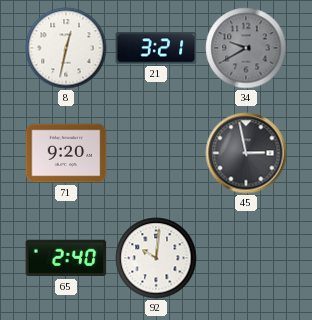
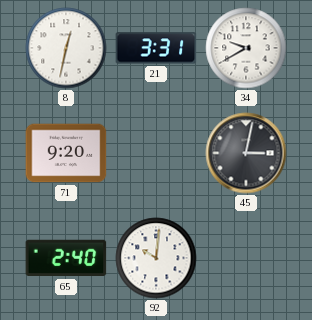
21: 3:21 -> 3:31 (156, 48)
34 dial: grey -> white (246, 48)
45: 2:58 -> 3:02 (246, 153)
